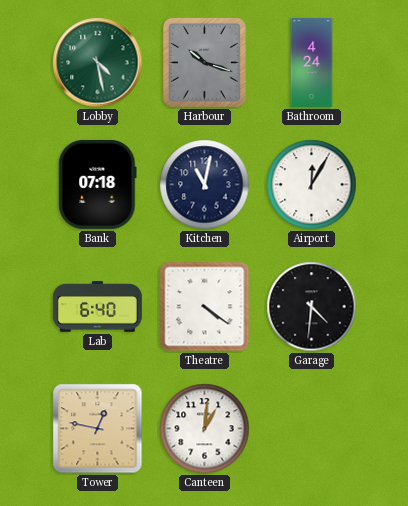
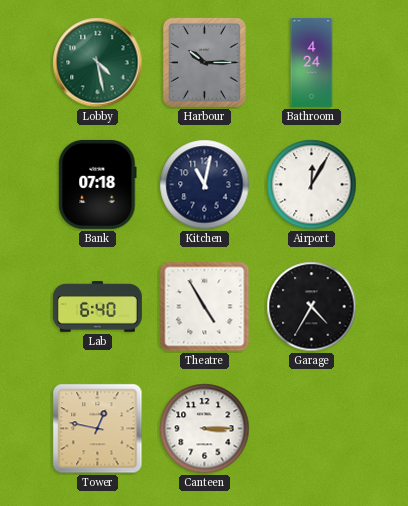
Harbour: 10:18 -> 10:15 (204, 62)
Theatre: 4:21 -> 4:55 (205, 307)
Garage: 4:31 -> 4:35 (312, 307)
Canteen: 1:01 -> 3:15 (205, 429)
